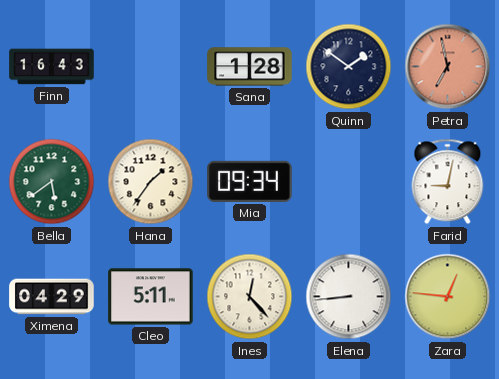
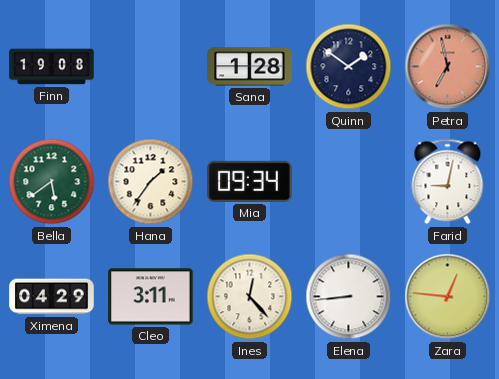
Finn: 16:43 -> 19:08 (52, 67)
Cleo: 5:11 -> 3:11 (151, 297)
